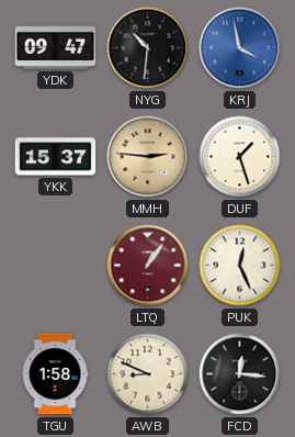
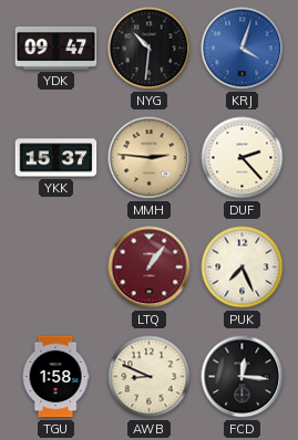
KRJ: 3:58 -> 4:03 (243, 49)
DUF: 1:27 -> 2:23 (243, 158)
PUK: 12:26 -> 7:26 (243, 268)
